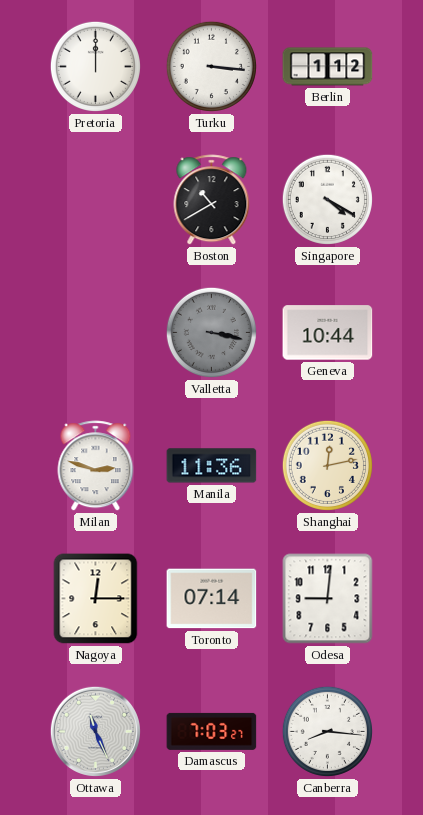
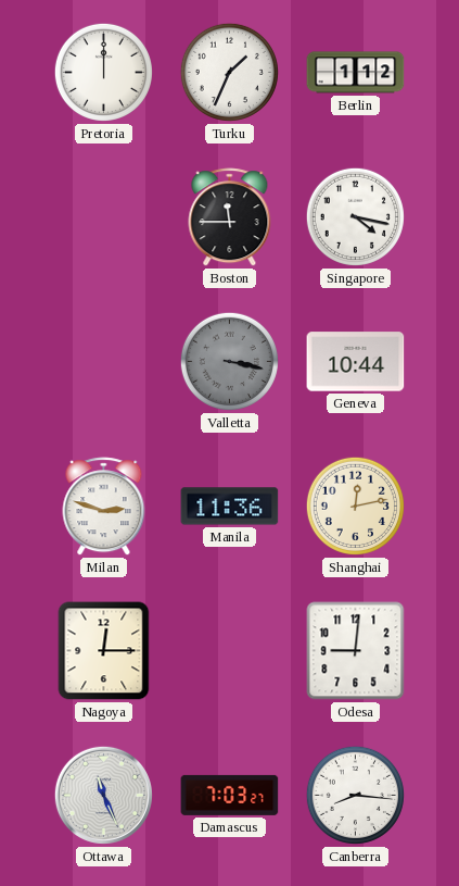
Turku: 3:16 -> 1:34 (229, 72)
Boston: 10:40 -> 11:45 (230, 217)
Singapore: 4:20 -> 4:17 (355, 216)
Toronto: 07:14 -> none (212, 599)
